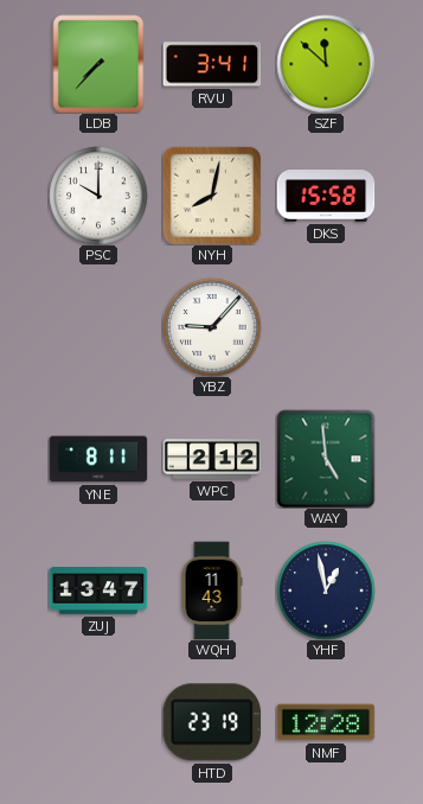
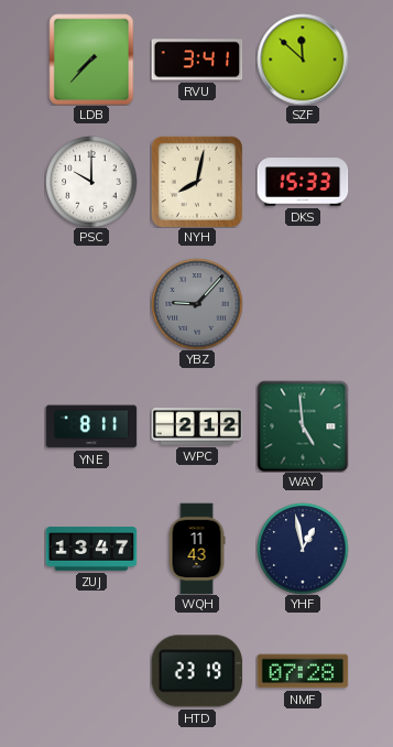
DKS: 15:58 -> 15:33 (303, 182)
YBZ dial: white -> grey (197, 304)
NMF: 12:28 -> 07:28 (303, 671)
